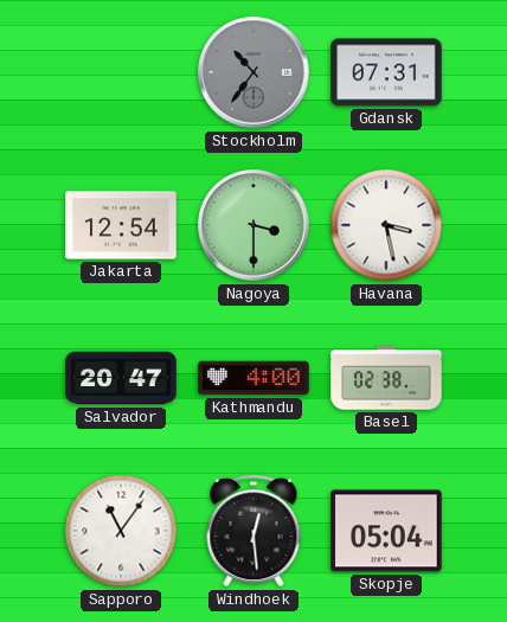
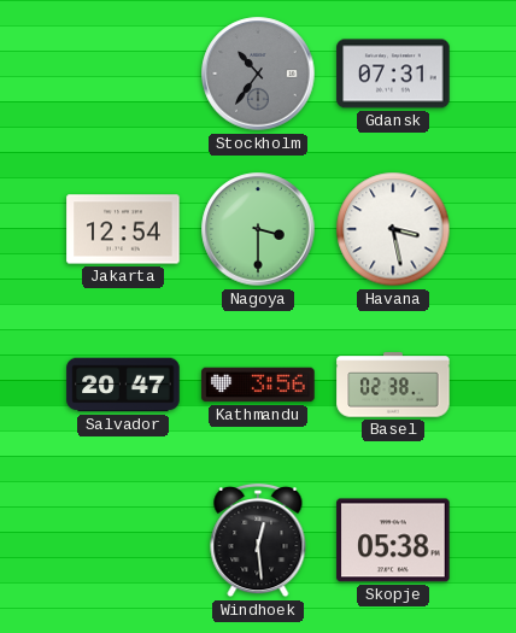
Kathmandu: 4:00 -> 3:56 (258, 385)
Sapporo: 11:06 -> none (121, 531)
Skopje: 05:04 -> 05:38 (393, 540)
